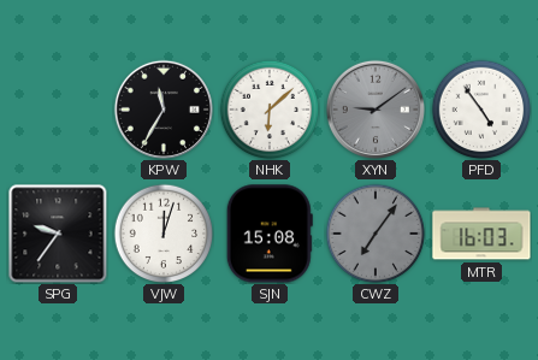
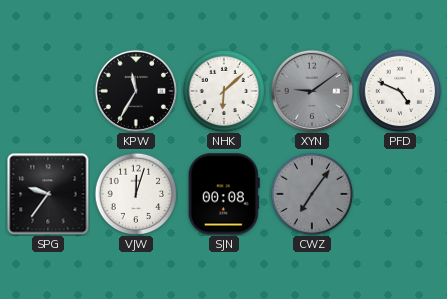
PFD: 4:54 -> 4:49 (400, 91)
SJN: 15:08 -> 00:08 (224, 194)
MTR: 16:03 -> none (481, 234)
